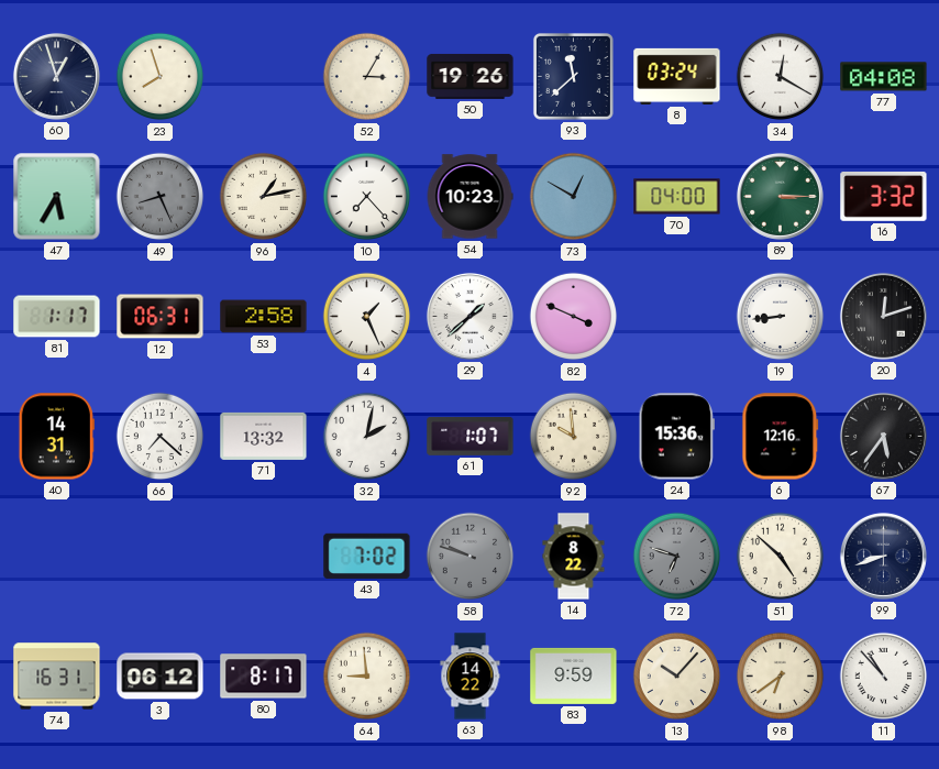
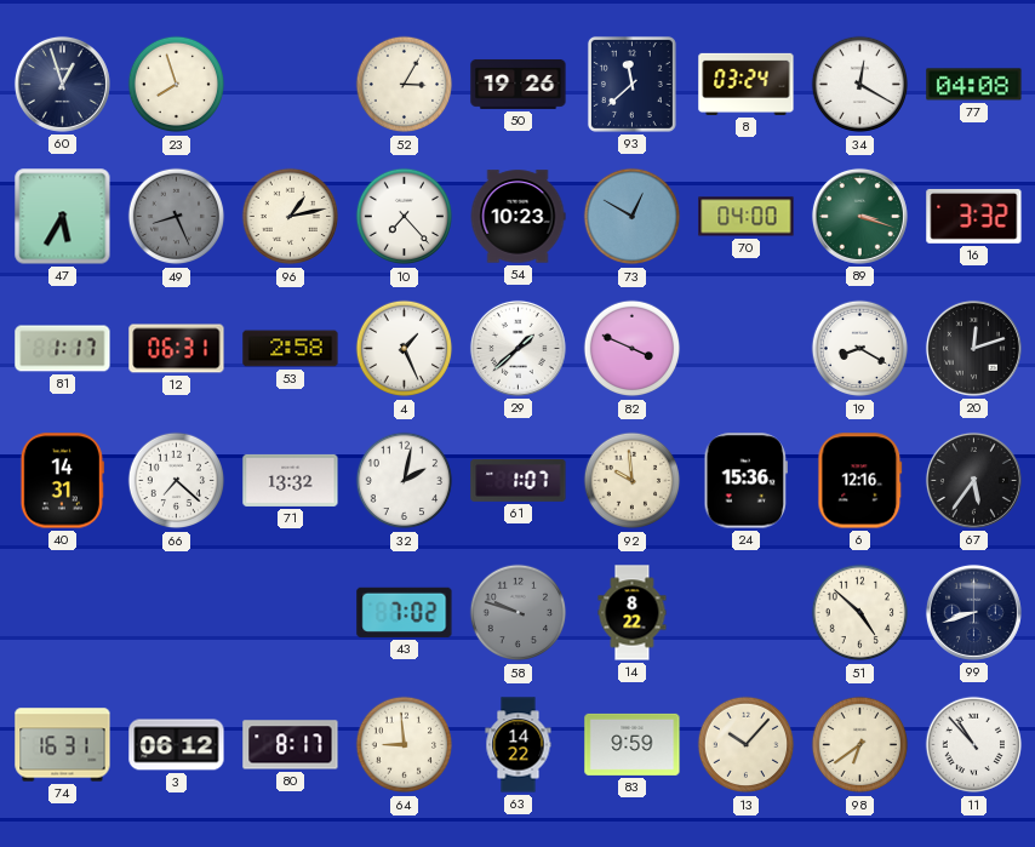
89: 3:15 -> 3:18 (859, 216)
19: 8:44 -> 8:20 (860, 349)
72: 6:48 -> none (677, 557)
